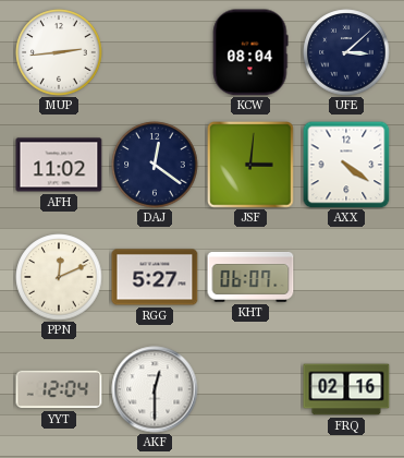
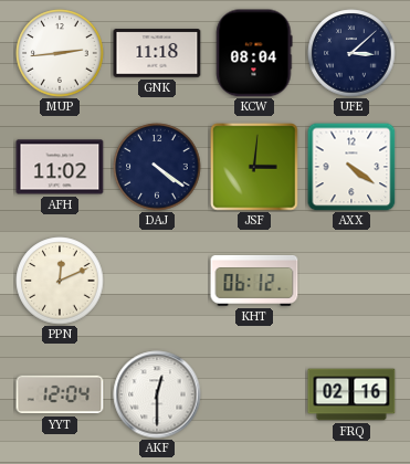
GNK: none -> 11:18 (157, 53)
DAJ: 12:21 -> 4:21 (157, 167)
RGG: 5:27 -> none (155, 277)
KHT: 06:07 -> 06:12 (254, 282)
